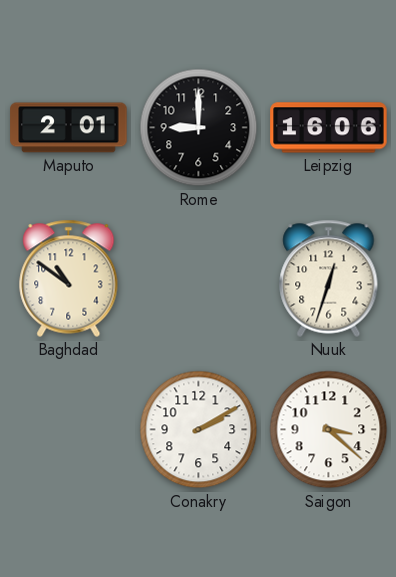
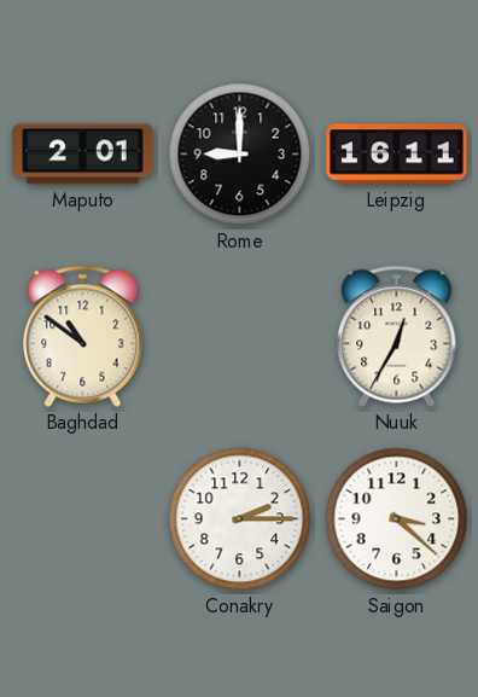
Leipzig: 16:06 -> 16:11 (397, 155)
Nuuk: 12:33 -> 12:35 (397, 336)
Conakry: 2:10 -> 2:15 (240, 519)
